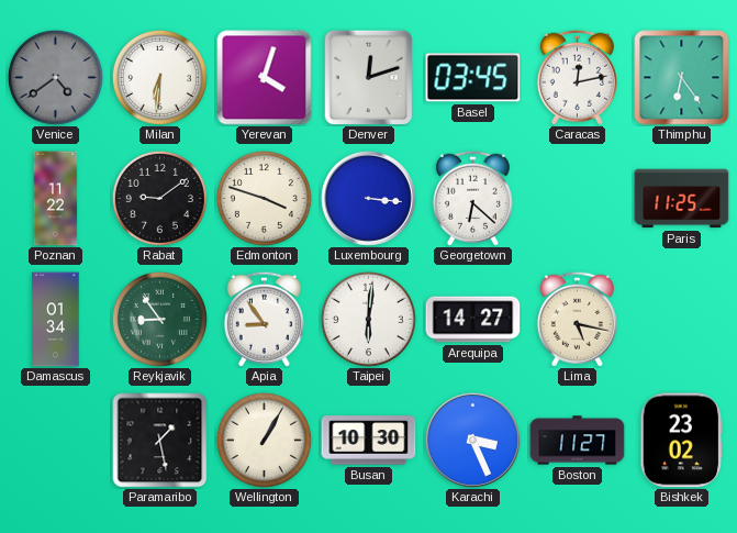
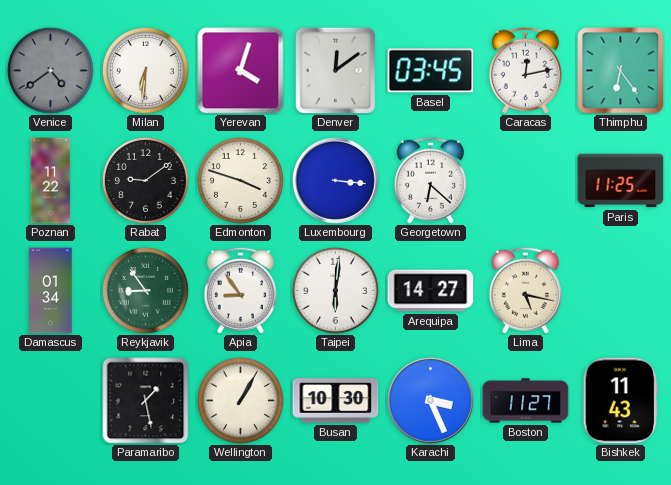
Denver: 12:12 -> 12:09 (336, 70)
Bishkek: 23:02 -> 11:43 (620, 401)
